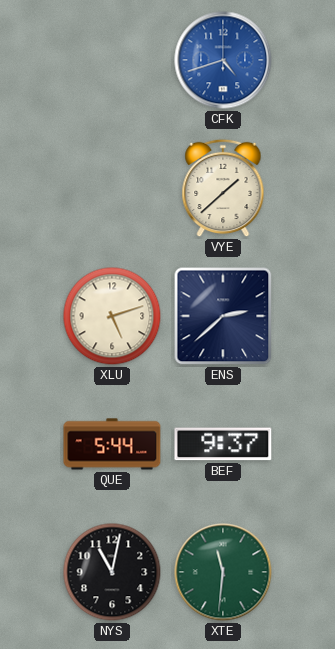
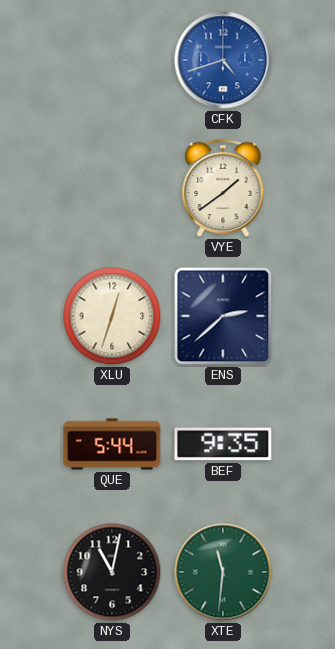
VYE: 1:38 -> 1:39 (223, 188)
XLU: 5:12 -> 12:33 (112, 316)
BEF: 9:37 -> 9:35 (223, 444)
